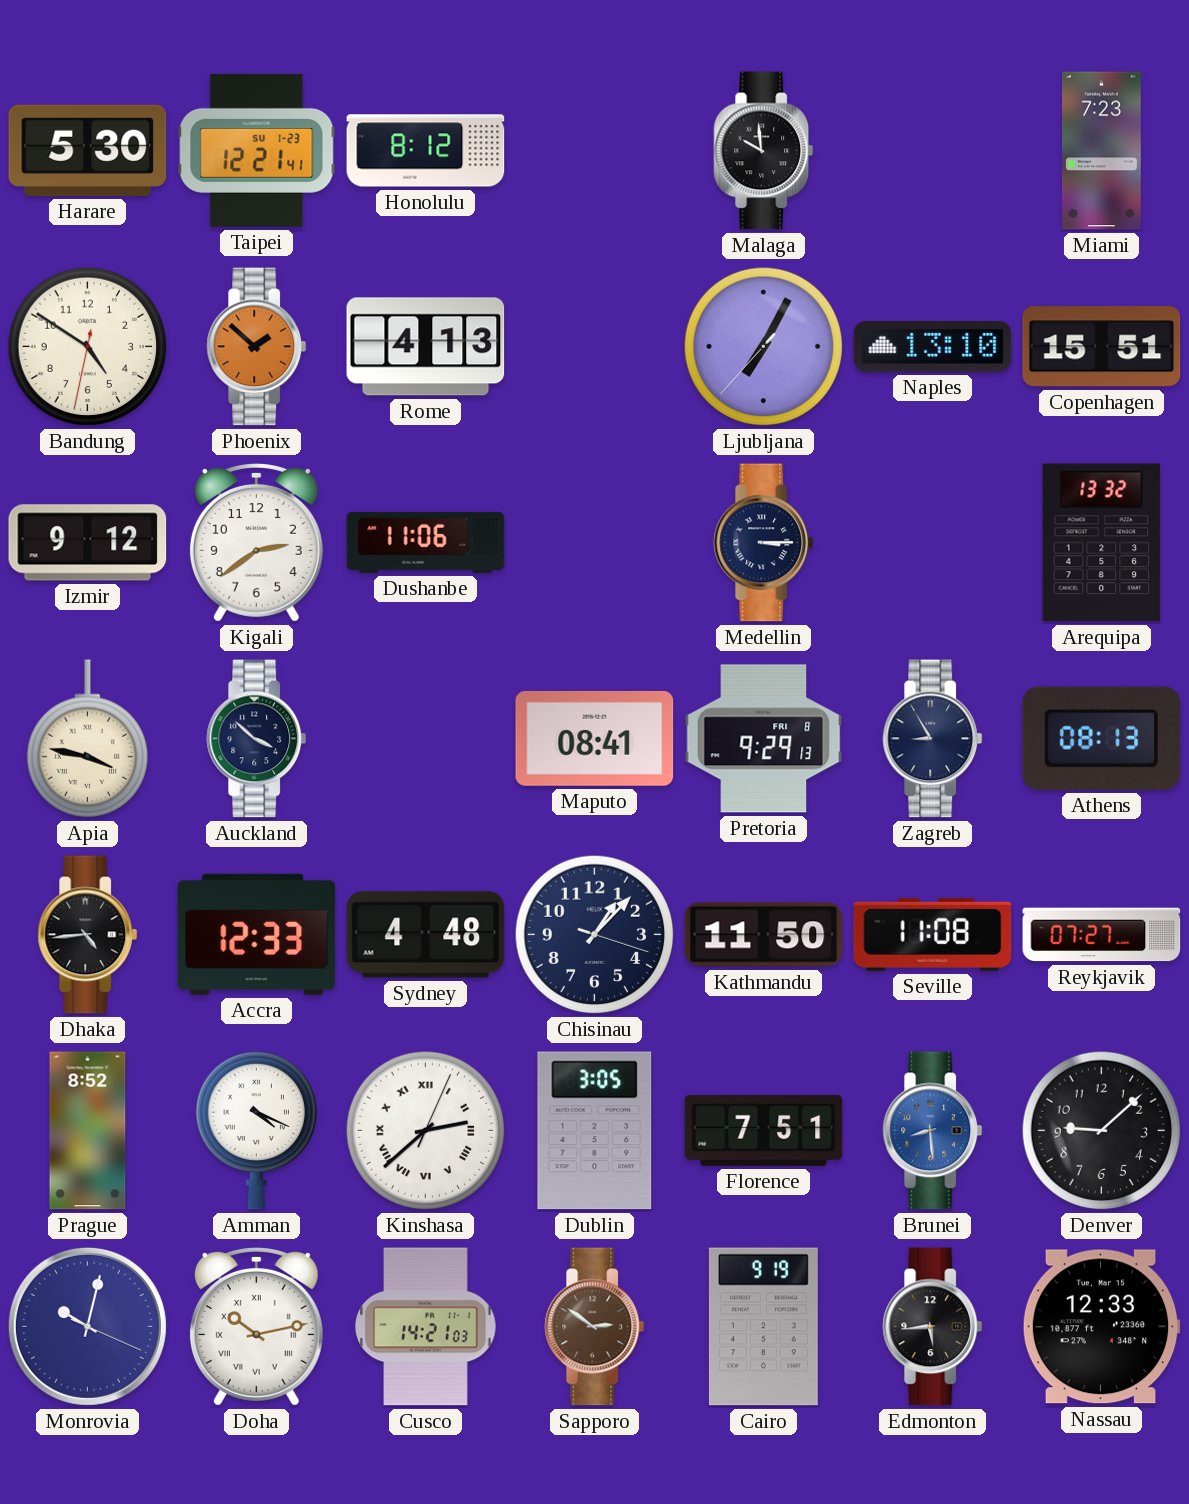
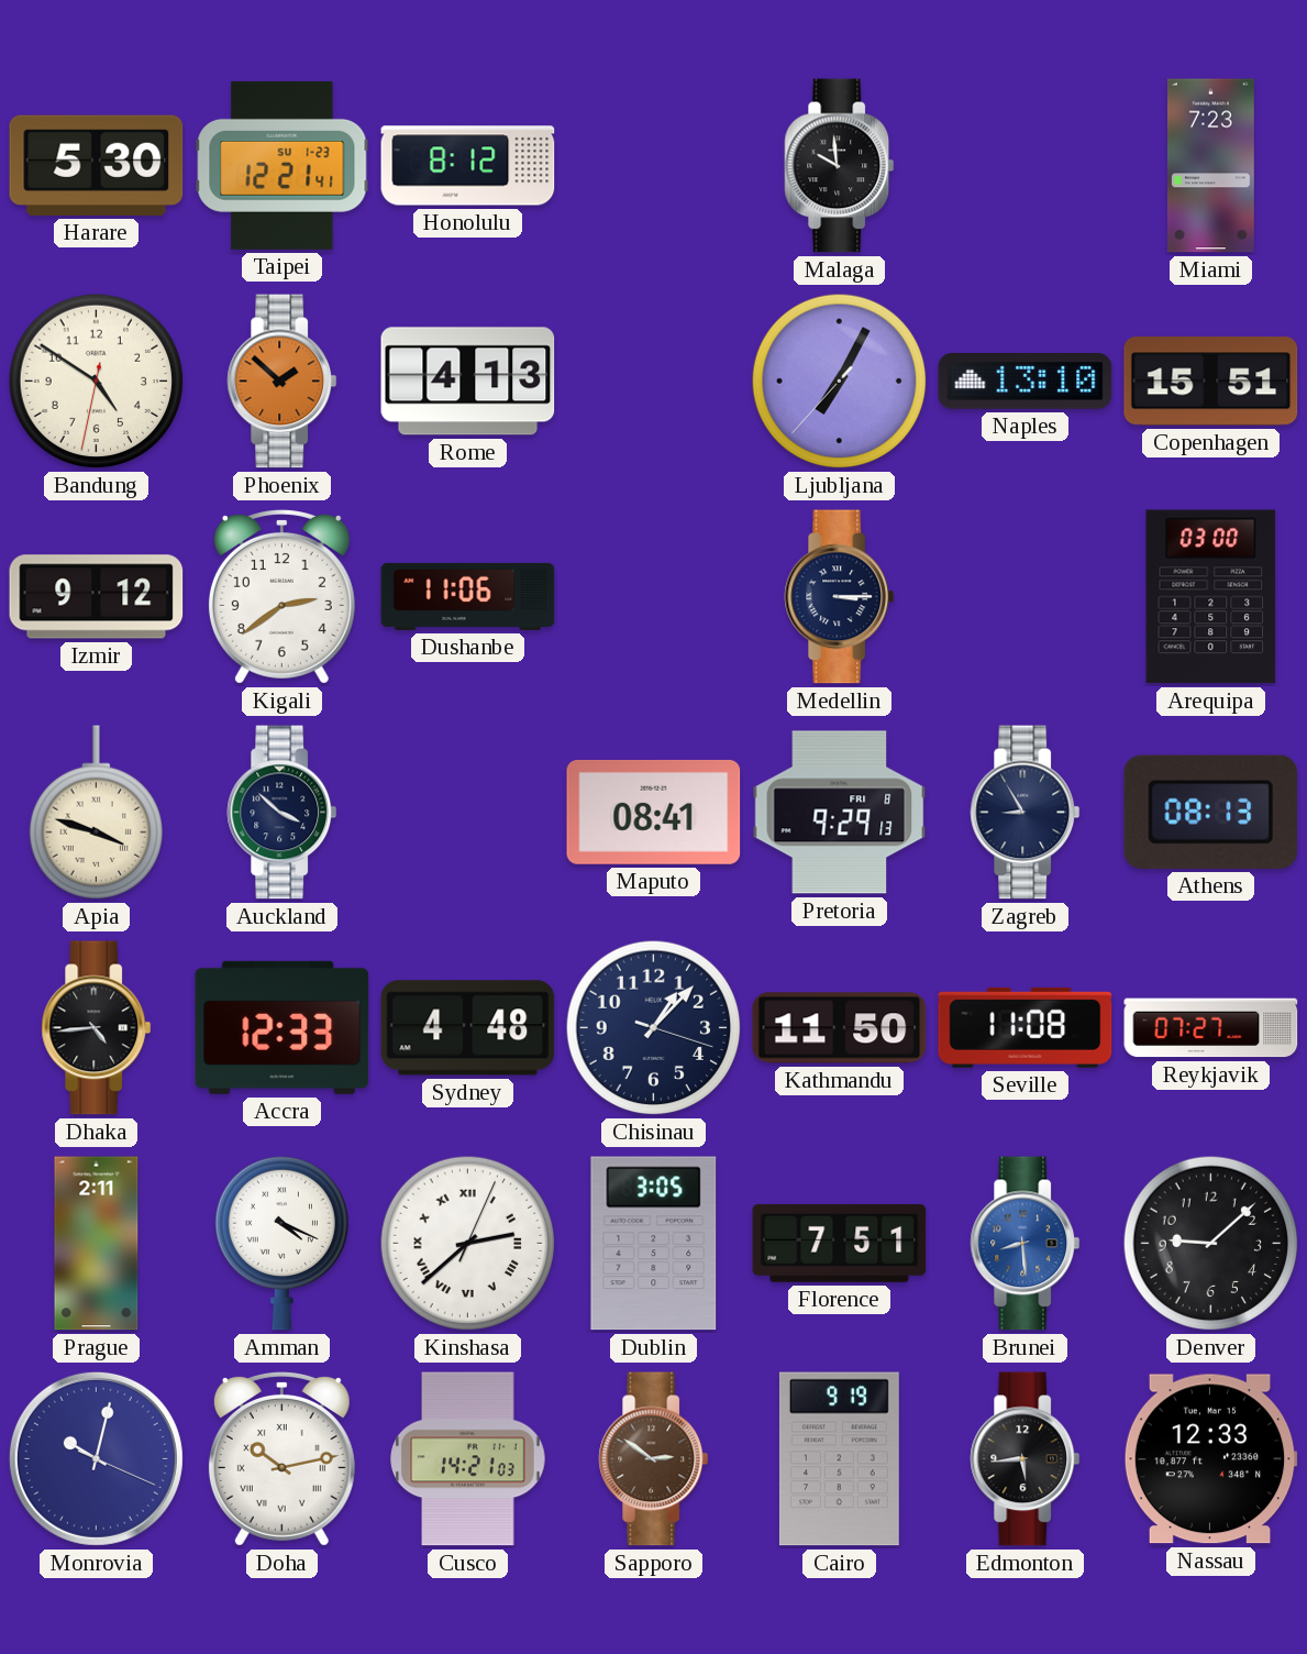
Arequipa: 13:32 -> 03:00 (1211, 597)
Apia: 3:47 -> 3:48 (96, 813)
Prague: 8:52 -> 2:11 (97, 1244)
